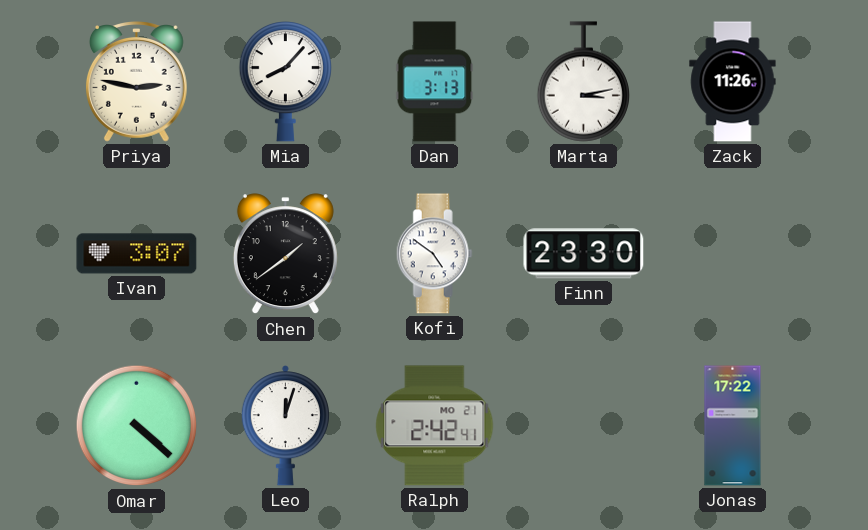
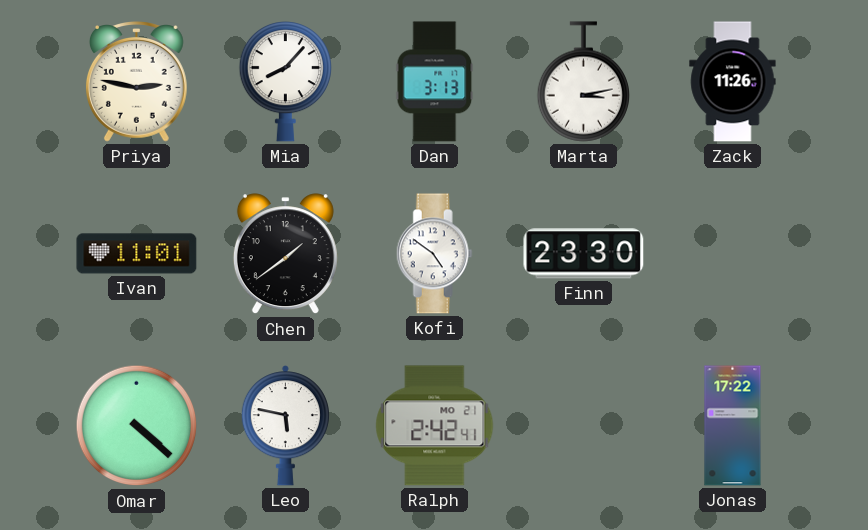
Ivan: 3:07 -> 11:01 (137, 254)
Leo: 12:03 -> 5:47 (285, 426)
